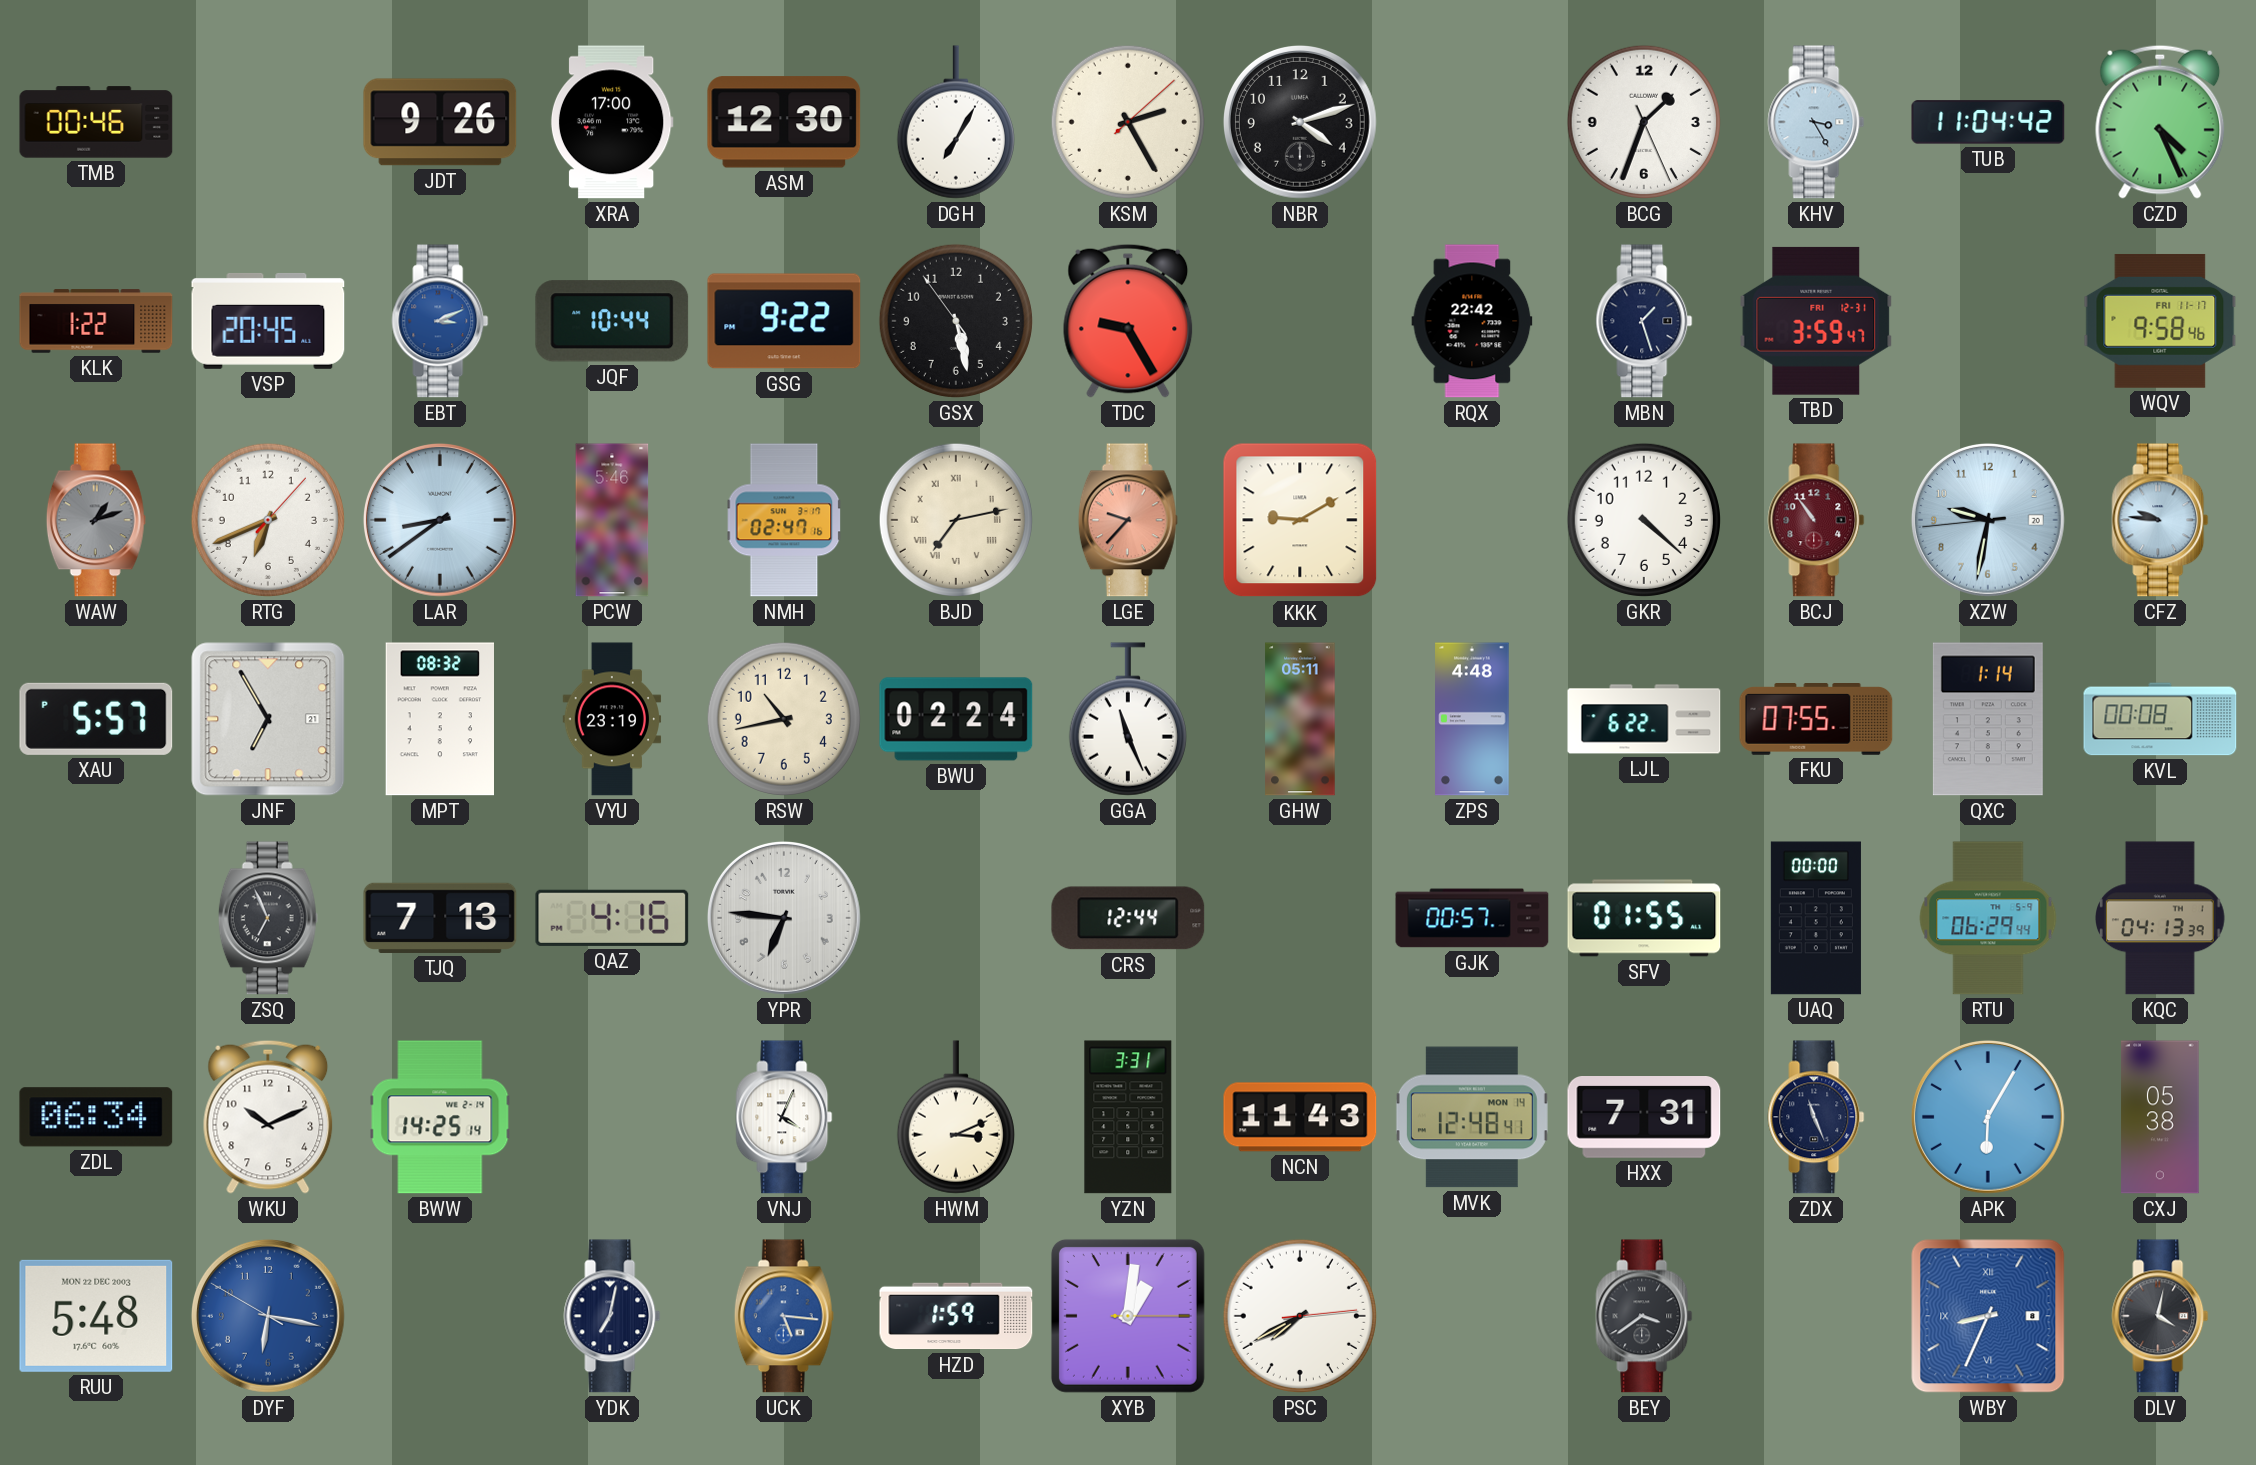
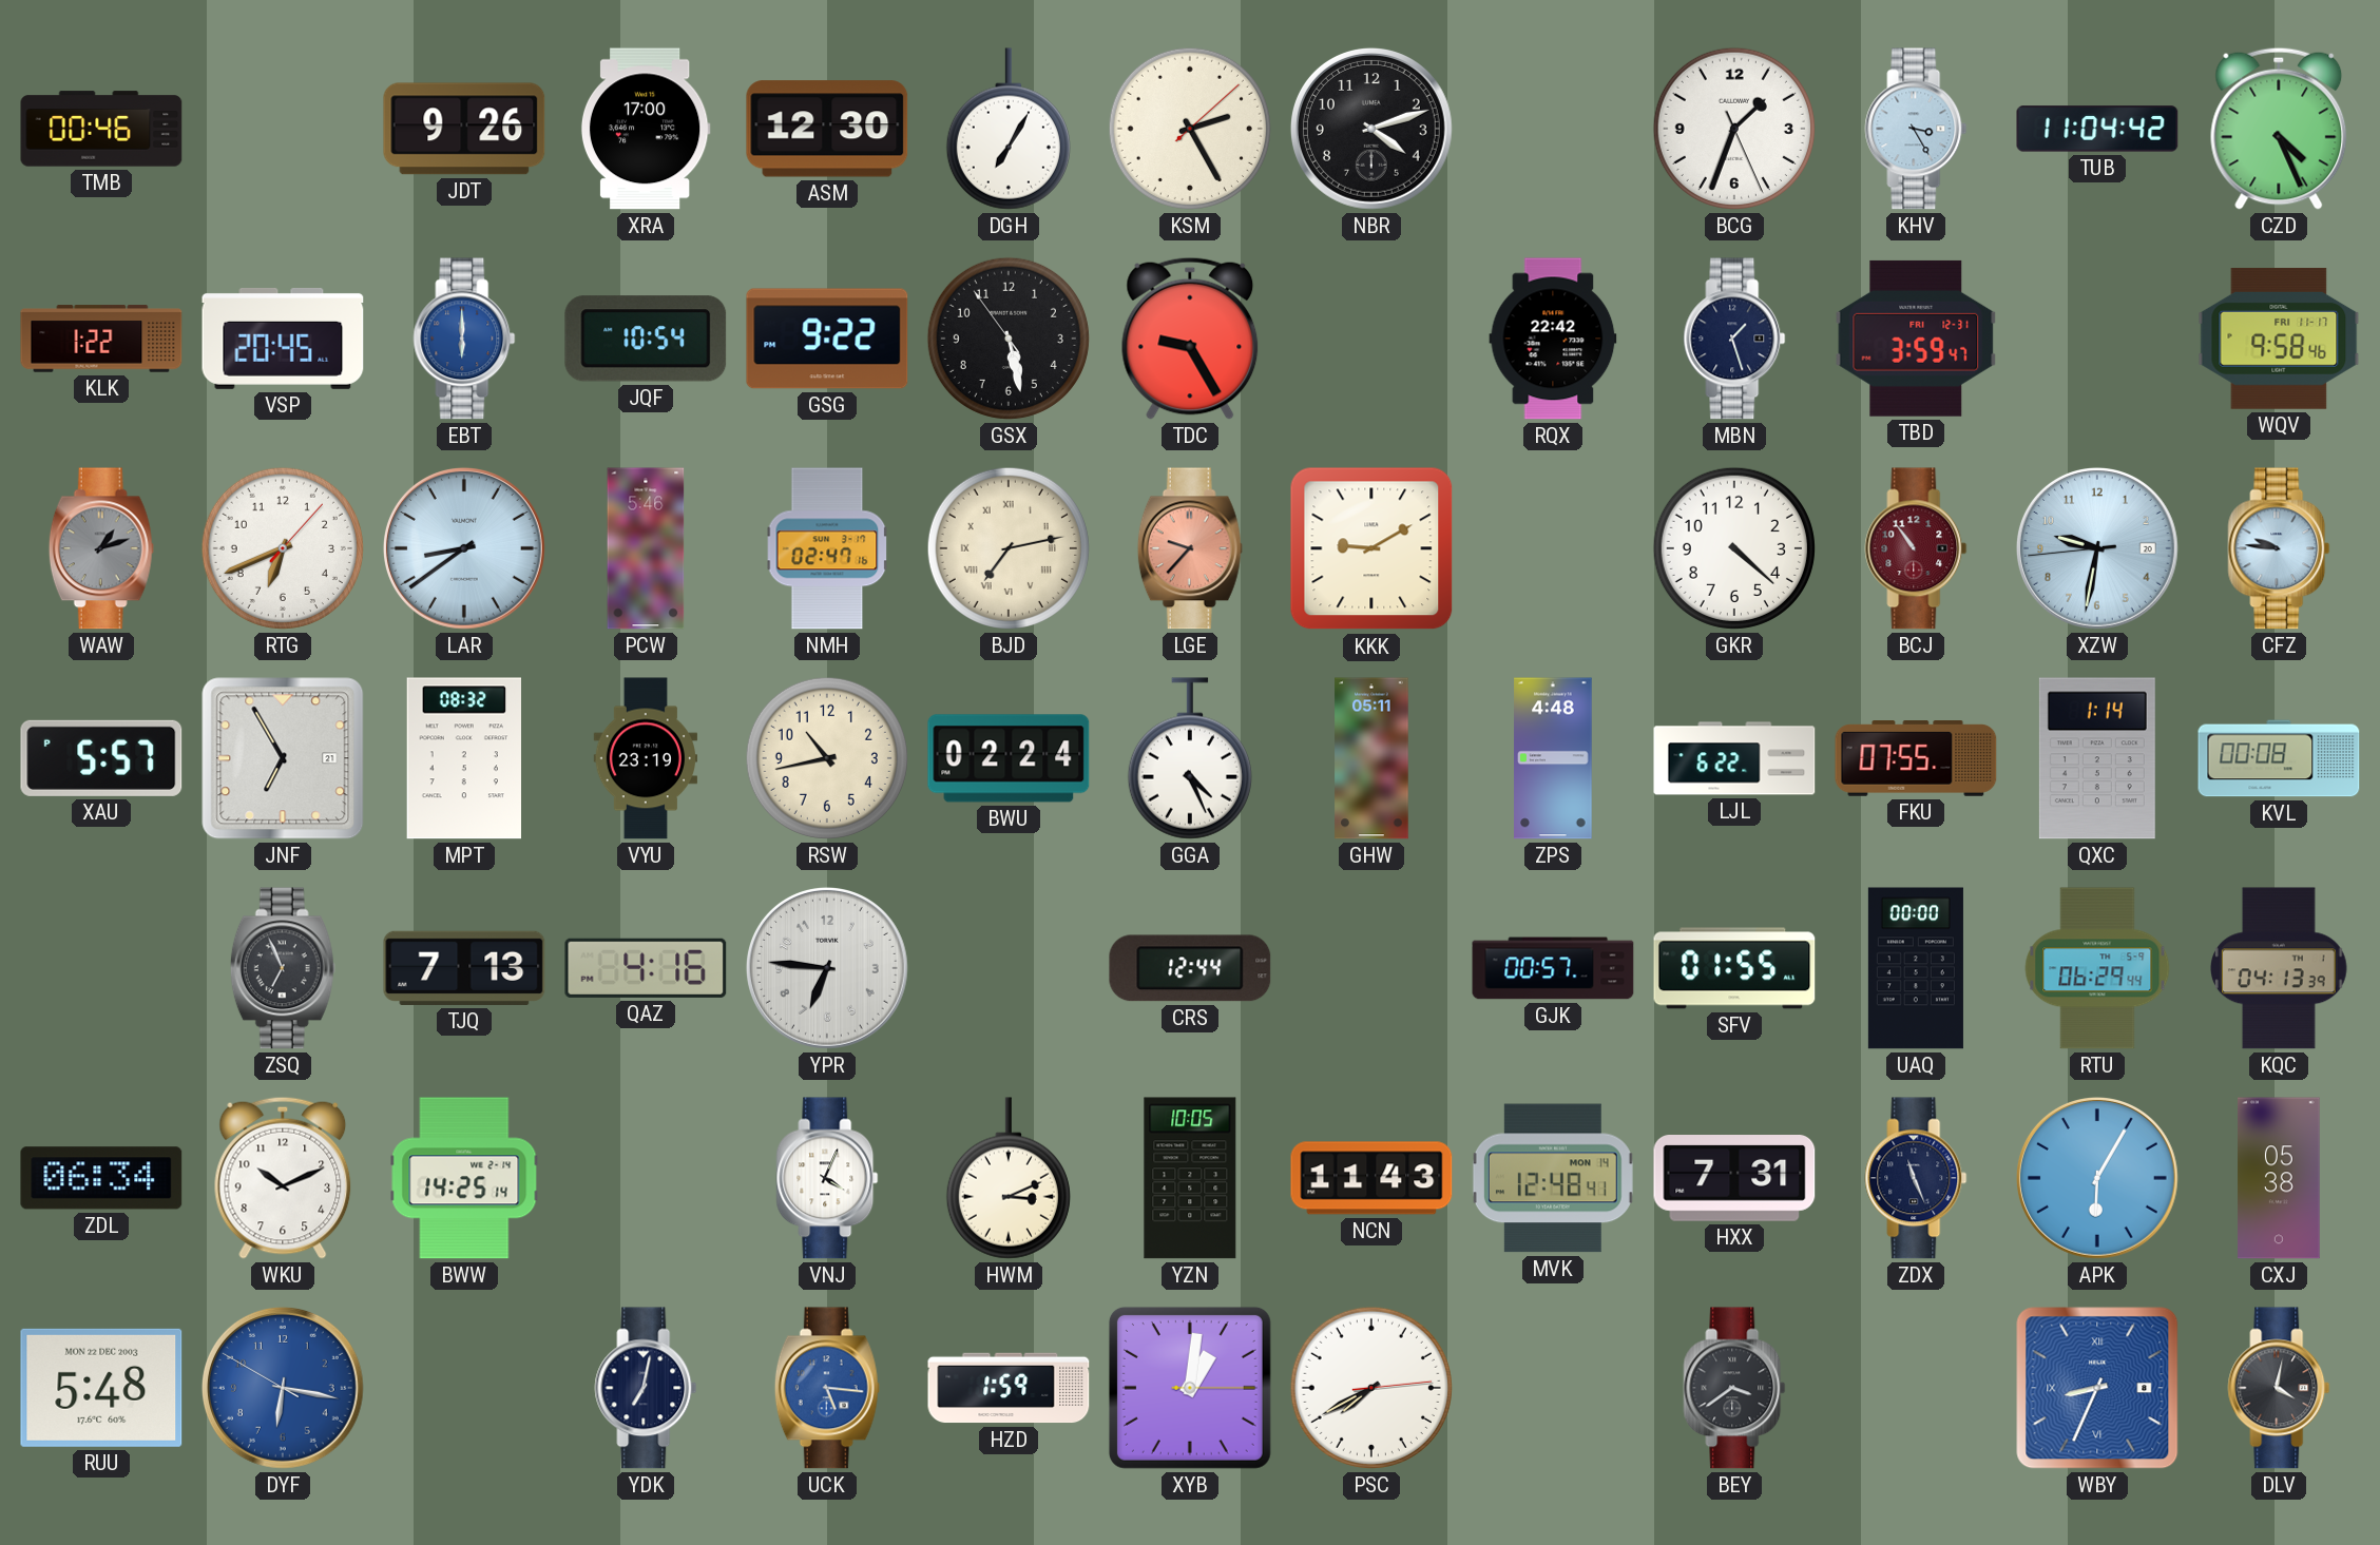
EBT: 3:11 -> 6:00 (464, 339)
JQF: 10:44 -> 10:54 (646, 339)
GGA: 11:26 -> 4:26 (1190, 758)
YZN: 3:31 -> 10:05 (1190, 1178)
